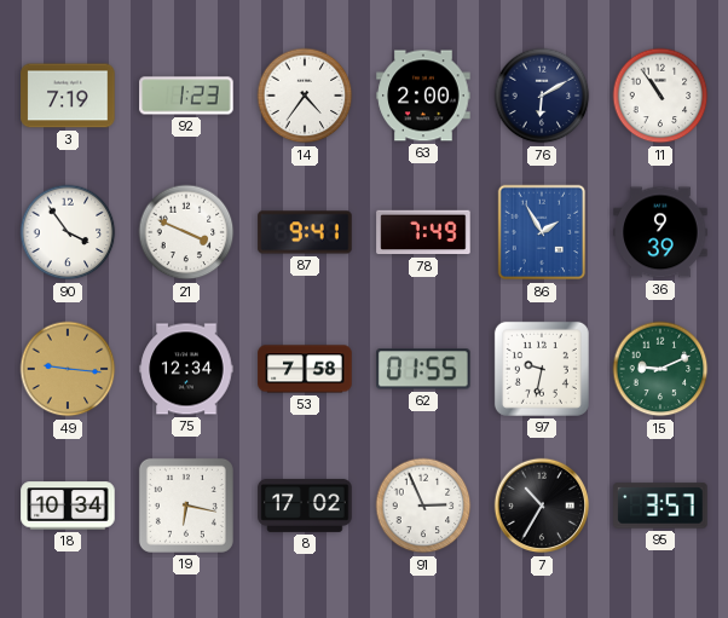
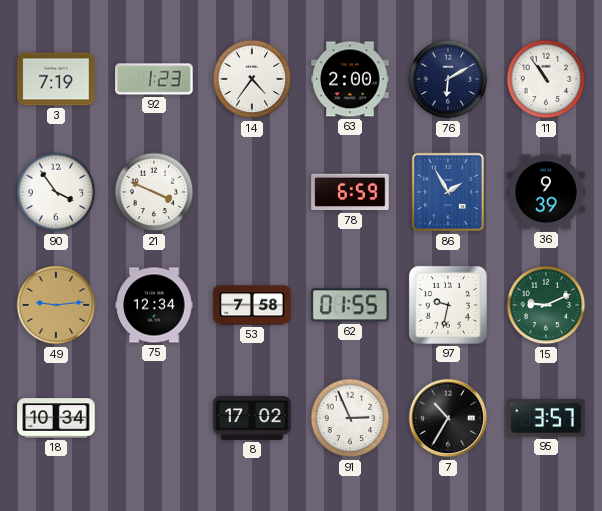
87: 9:41 -> none (305, 232)
78: 7:49 -> 6:59 (350, 192)
49: 9:16 -> 9:14 (56, 305)
19: 6:17 -> none (186, 506)
